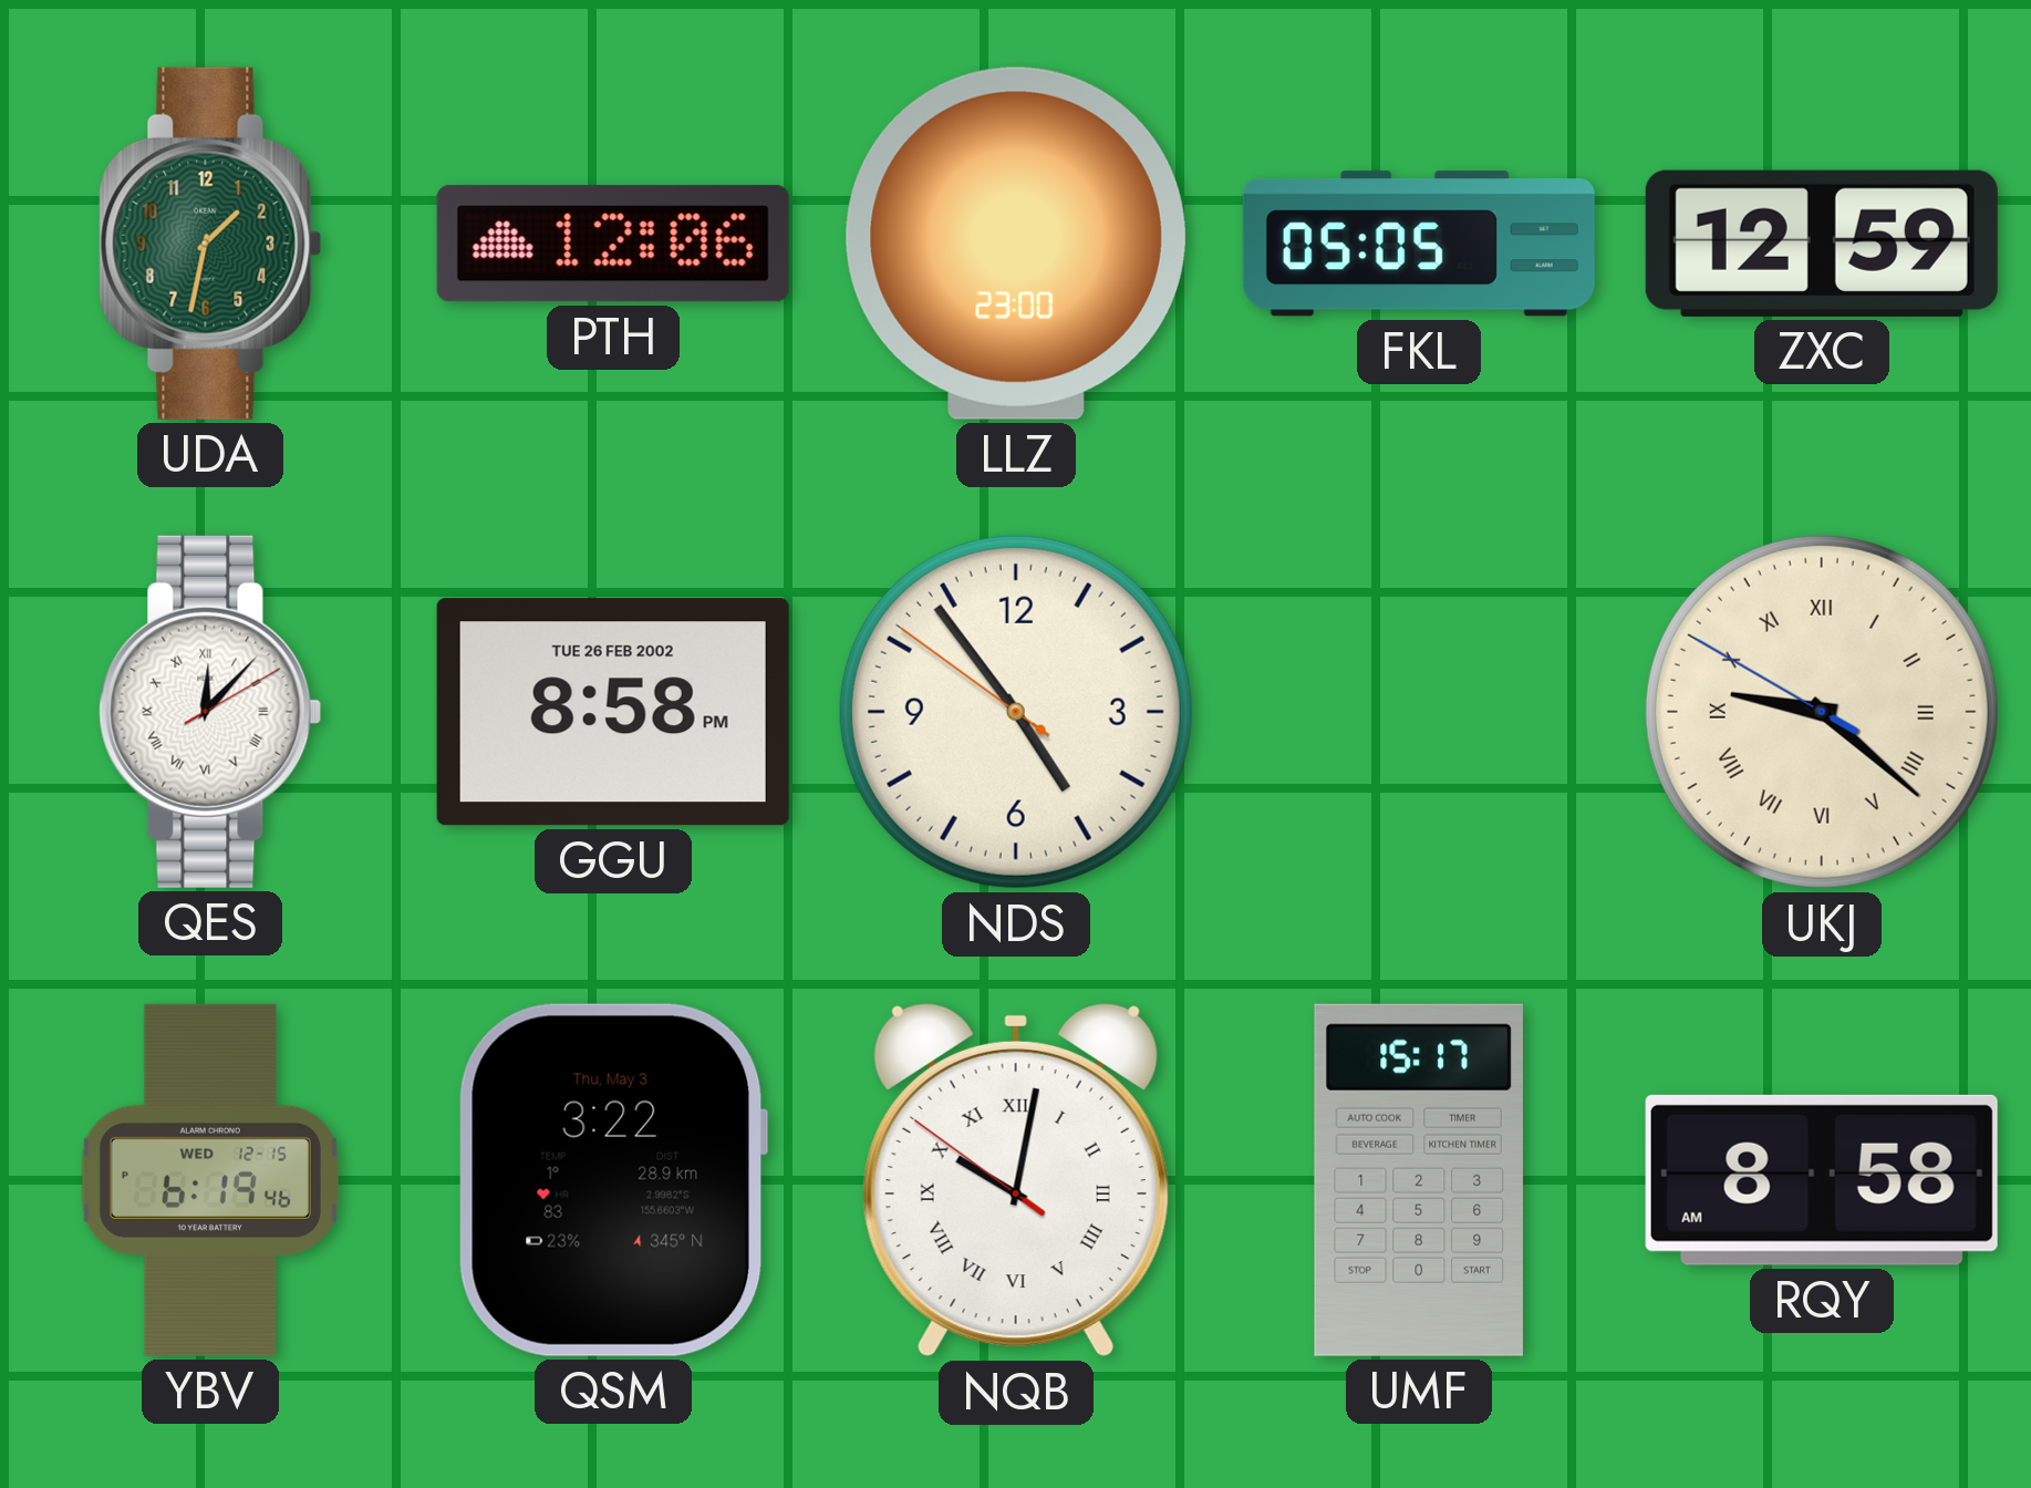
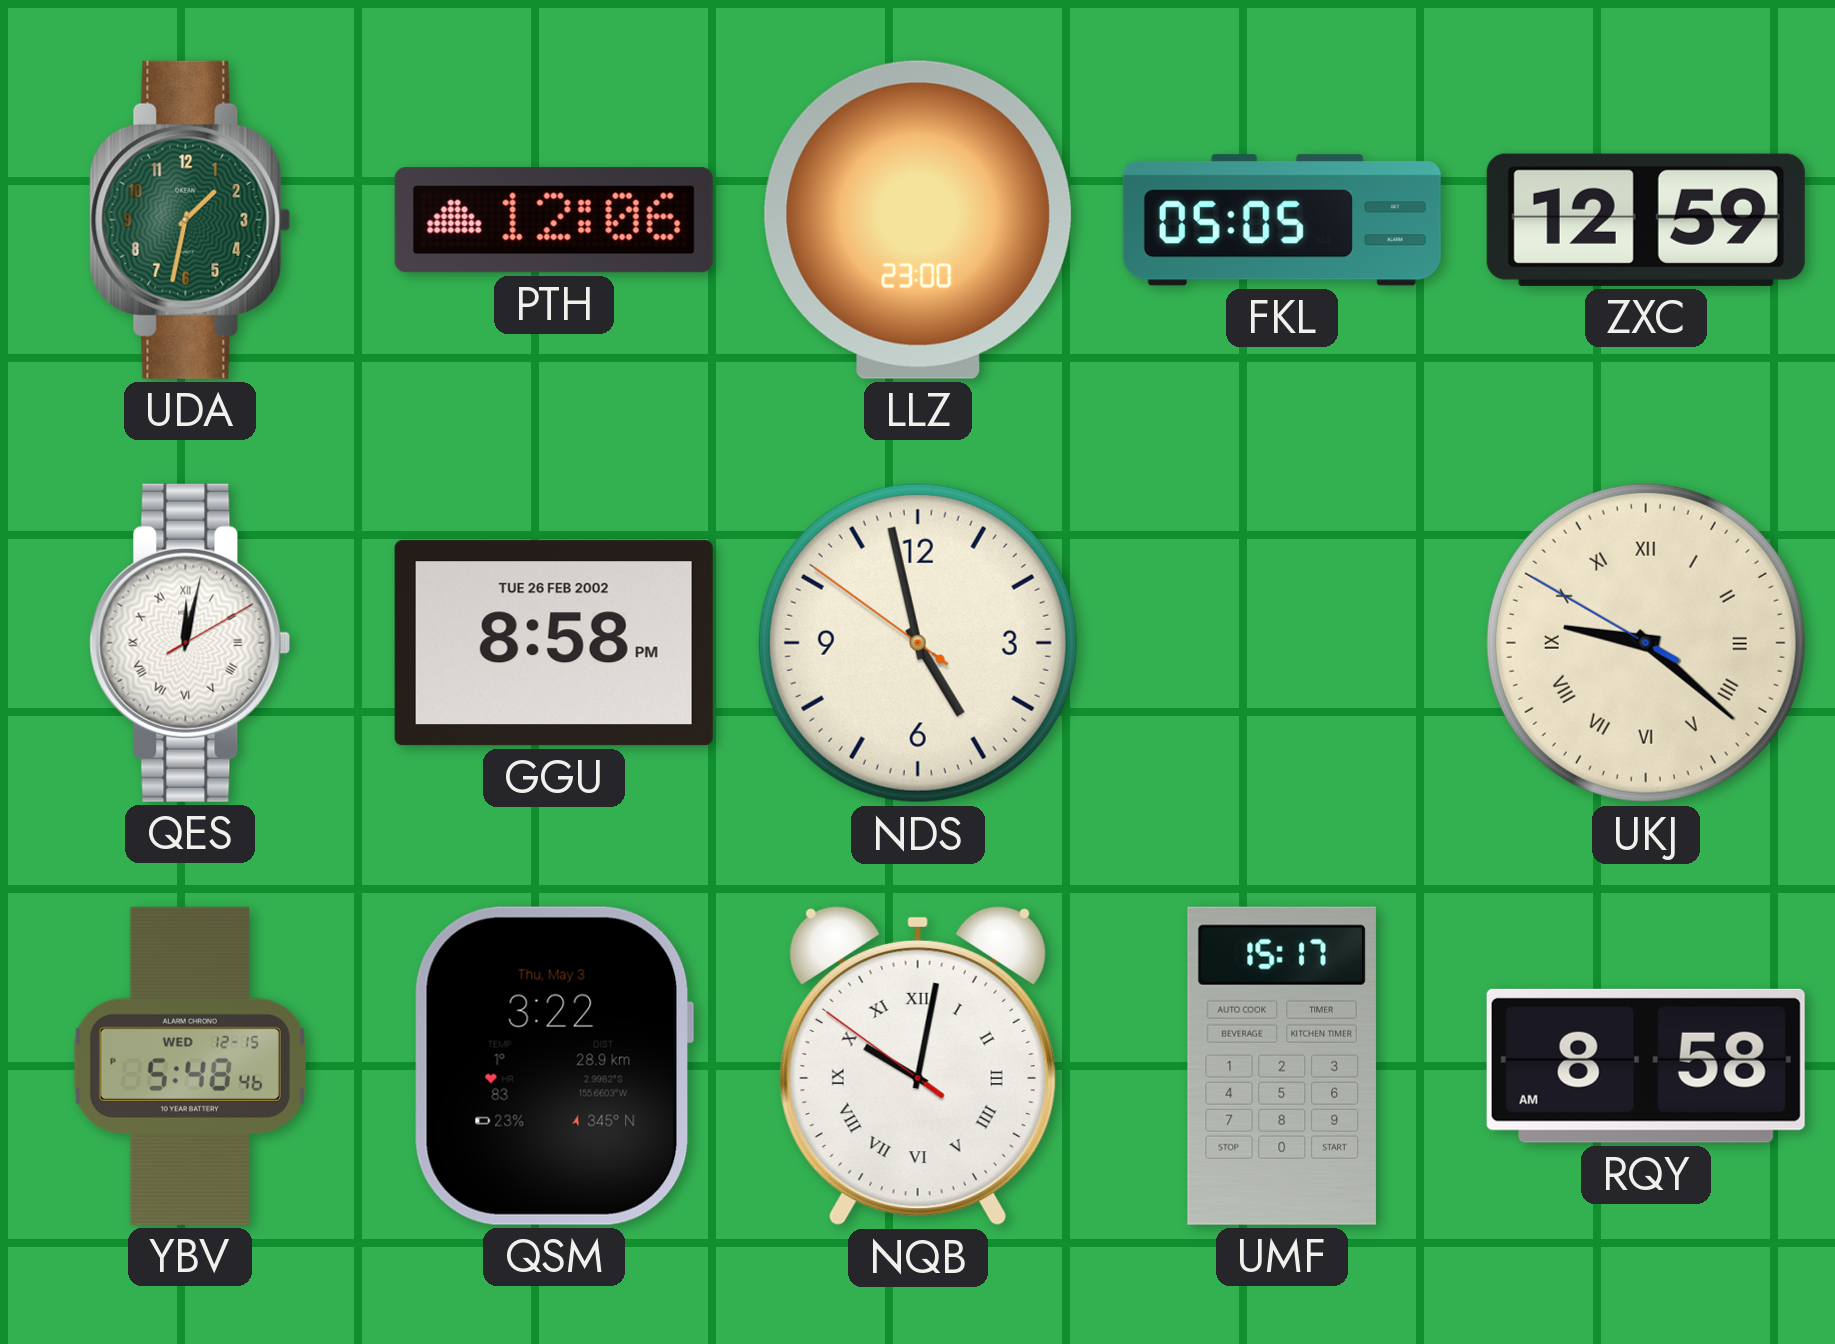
QES: 12:07 -> 12:02 (190, 643)
NDS: 4:53 -> 4:57 (918, 643)
YBV: 6:19 -> 5:48 (190, 1066)
